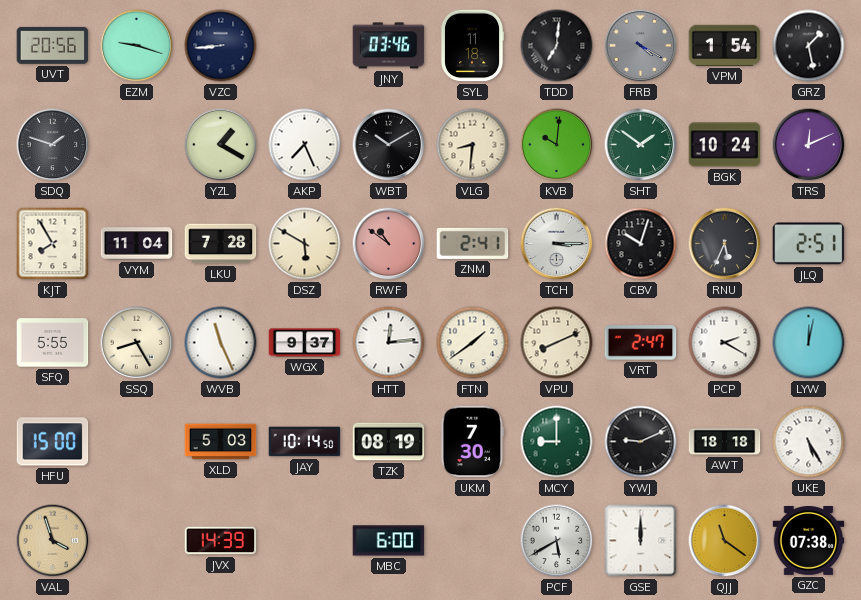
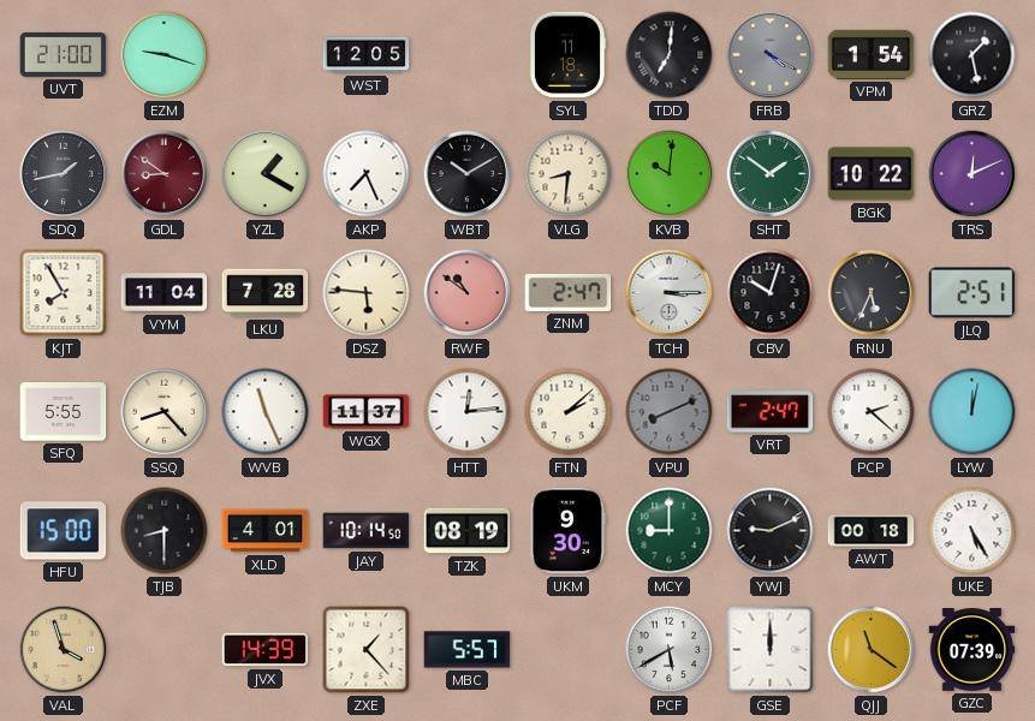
UVT: 20:56 -> 21:00 (64, 54)
VZC: 8:44 -> none (221, 46)
WST: none -> 12:05 (367, 55)
JNY: 03:46 -> none (389, 46)
SDQ: 1:48 -> 1:43 (64, 174)
GDL: none -> 8:51 (165, 174)
BGK: 10:24 -> 10:22 (872, 174)
DSZ: 5:50 -> 5:46 (367, 293)
ZNM: 2:41 -> 2:47 (569, 292)
SSQ: 8:25 -> 8:23 (165, 412)
WGX: 9:37 -> 11:37 (367, 412)
FTN: 1:39 -> 2:08 (569, 412)
VPU dial: cream -> grey (670, 412)
PCP: 2:20 -> 2:22 (872, 412)
TJB: none -> 8:30 (165, 531)
XLD: 5:03 -> 4:01 (266, 531)
UKM: 7:30 -> 9:30 (569, 531)
AWT: 18:18 -> 00:18 (872, 531)
ZXE: none -> 1:23 (367, 650)
MBC: 6:00 -> 5:57 (468, 650)
GZC: 07:38 -> 07:39 (972, 650)
